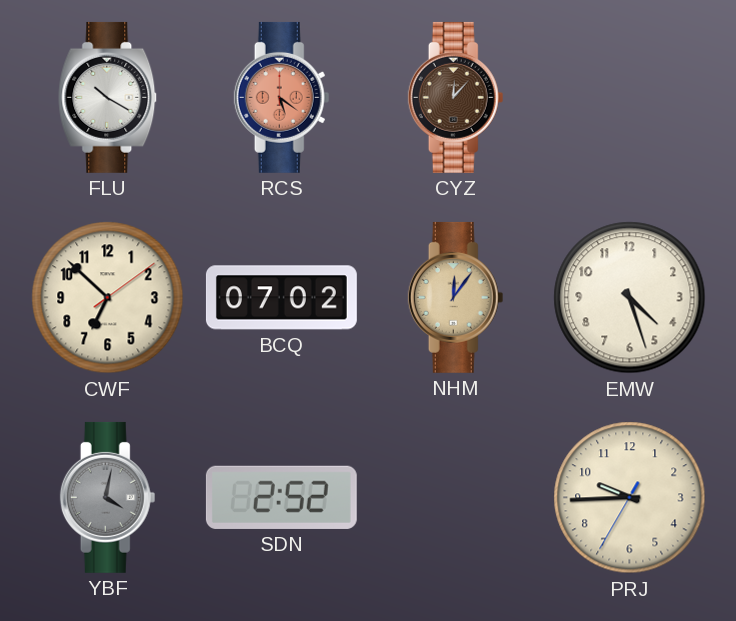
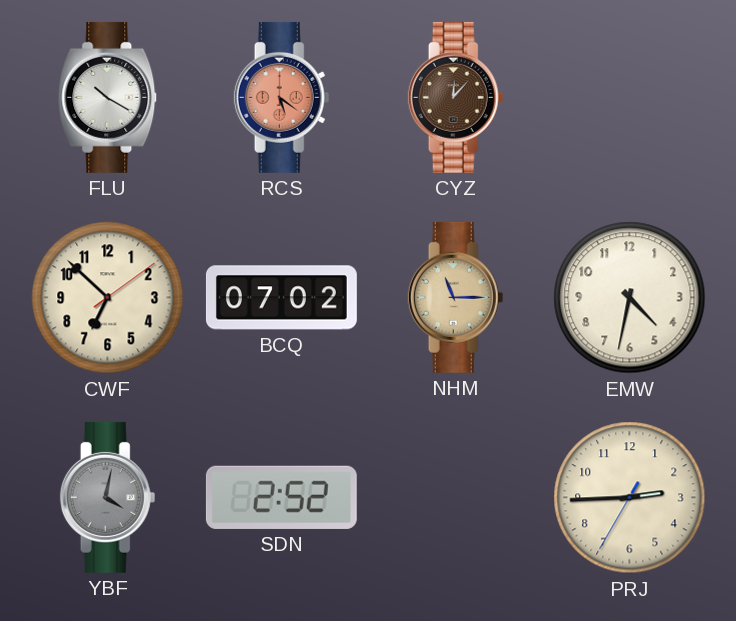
NHM: 12:06 -> 11:15 (456, 297)
EMW: 4:27 -> 4:32 (630, 298)
PRJ: 9:44 -> 2:44 (630, 498)
